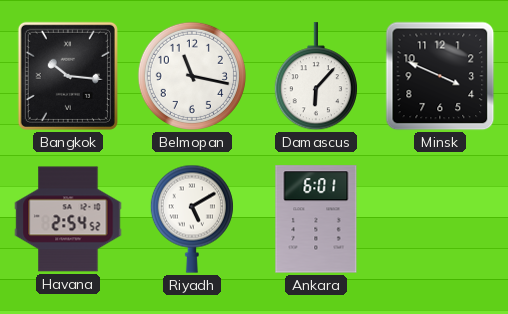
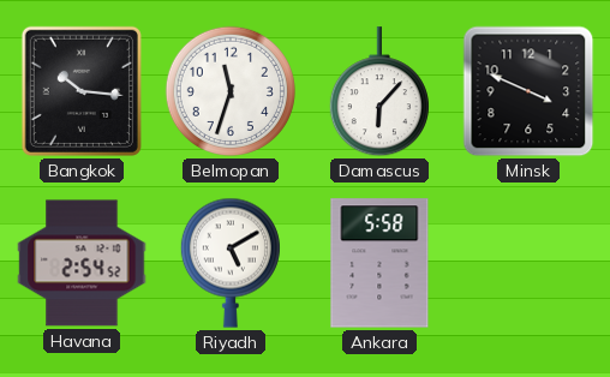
Belmopan: 11:17 -> 11:33 (231, 91)
Ankara: 6:01 -> 5:58 (379, 263)
